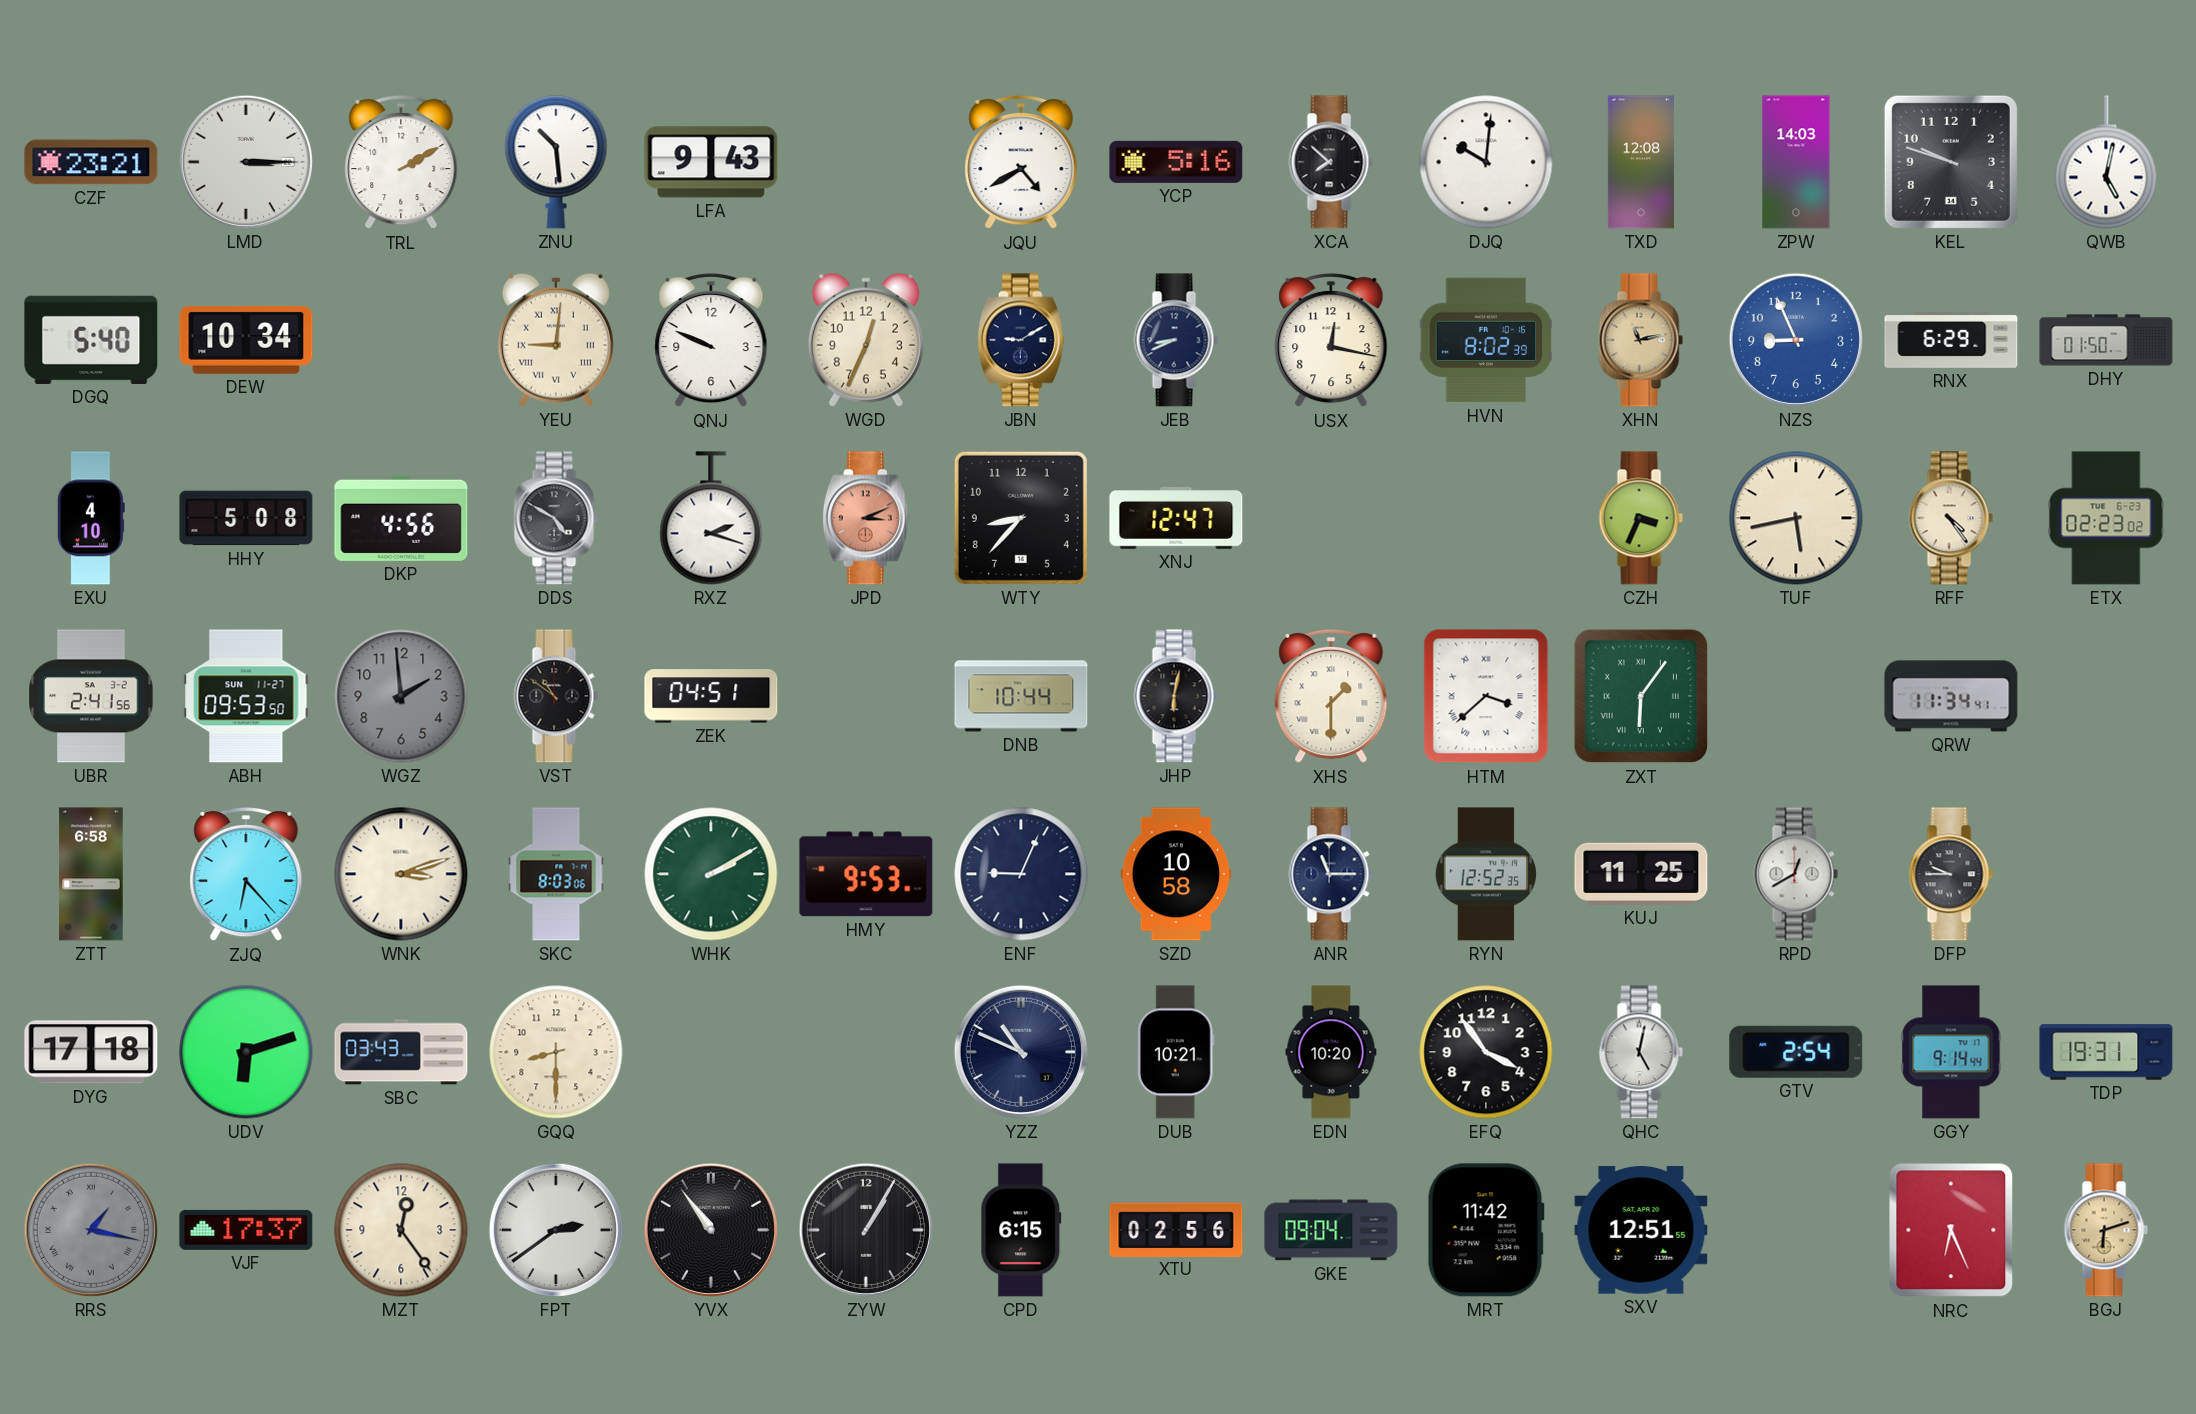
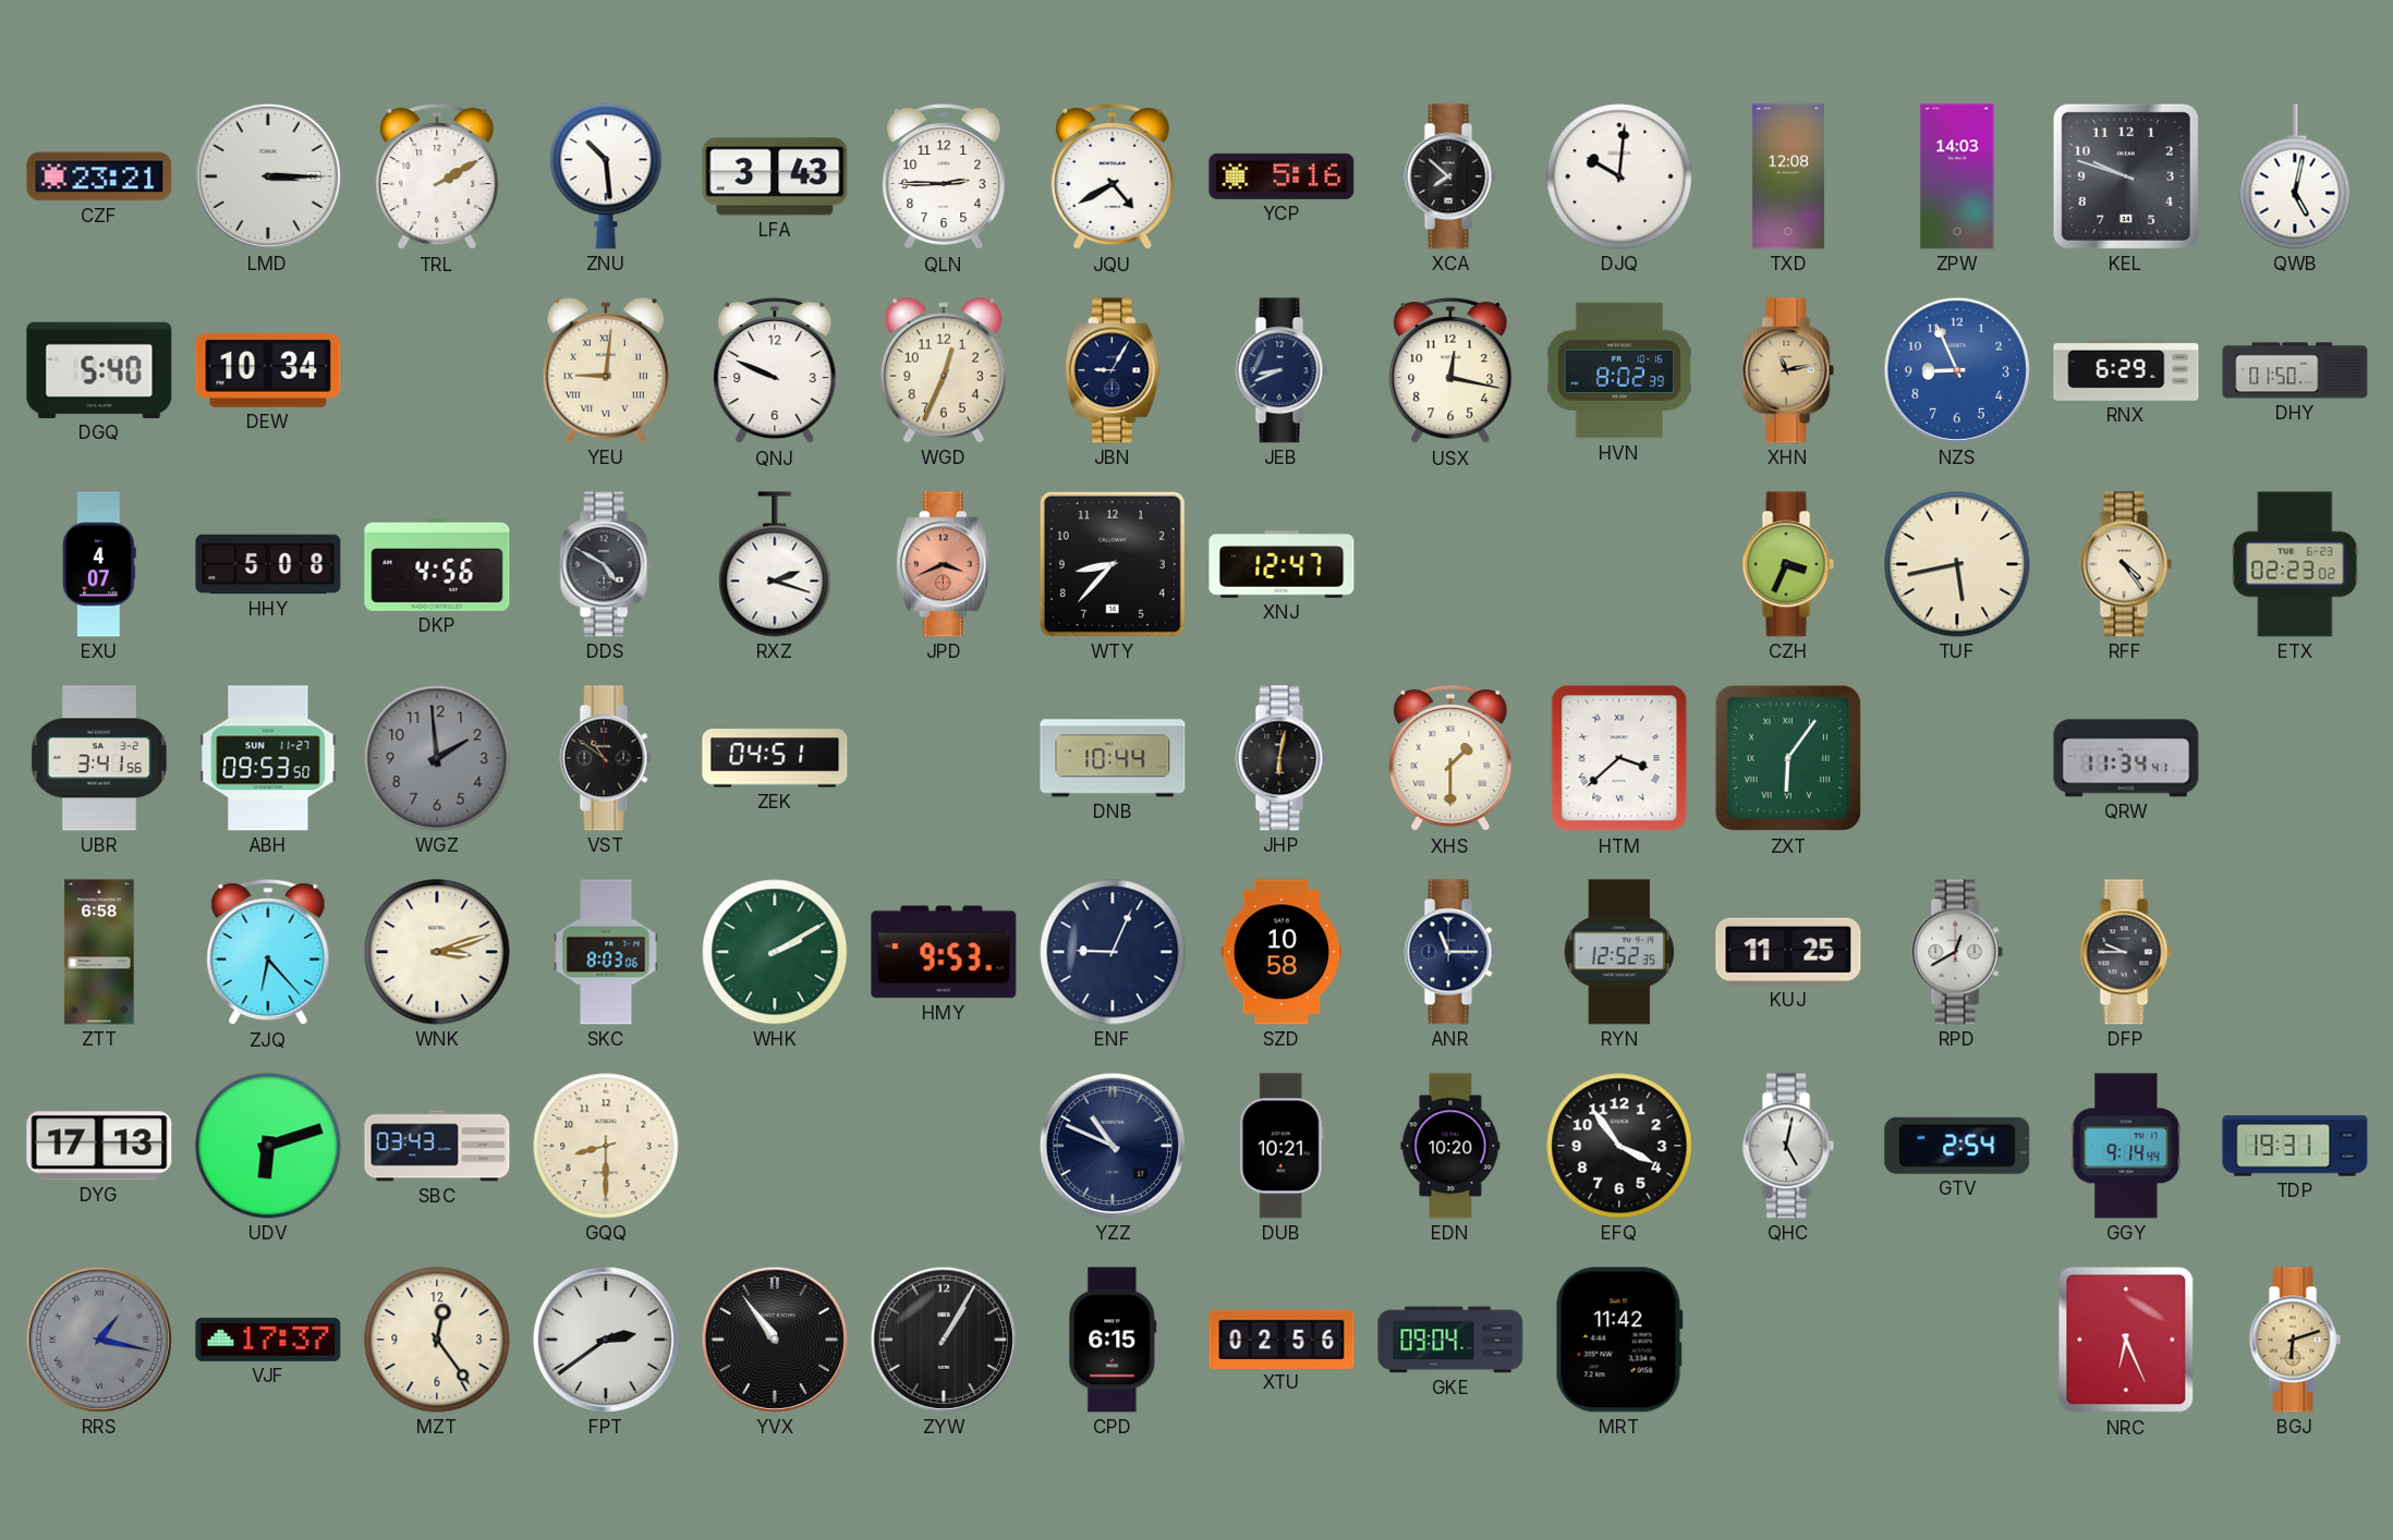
LFA: 9:43 -> 3:43 (775, 176)
QLN: none -> 2:45 (944, 176)
JBN: 9:10 -> 9:05 (1113, 370)
EXU: 4:10 -> 4:07 (99, 564)
JPD: 3:11 -> 3:41 (944, 564)
UBR: 2:41 -> 3:41 (99, 758)
DYG: 17:18 -> 17:13 (99, 1146)
SXV: 12:51 -> none (1641, 1230)
